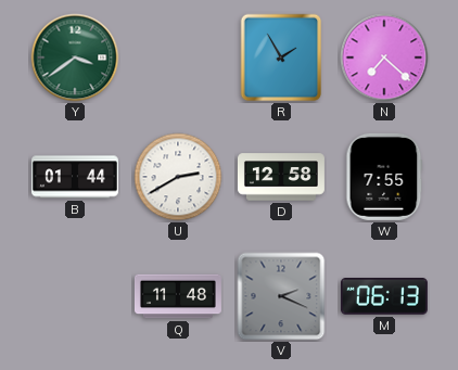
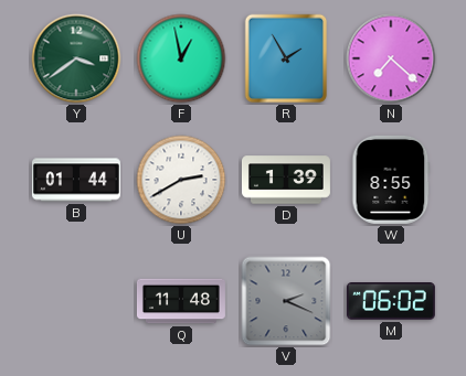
F: none -> 12:58 (181, 58)
D: 12:58 -> 1:39 (286, 180)
W: 7:55 -> 8:55 (391, 180)
M: 06:13 -> 06:02 (391, 302)
